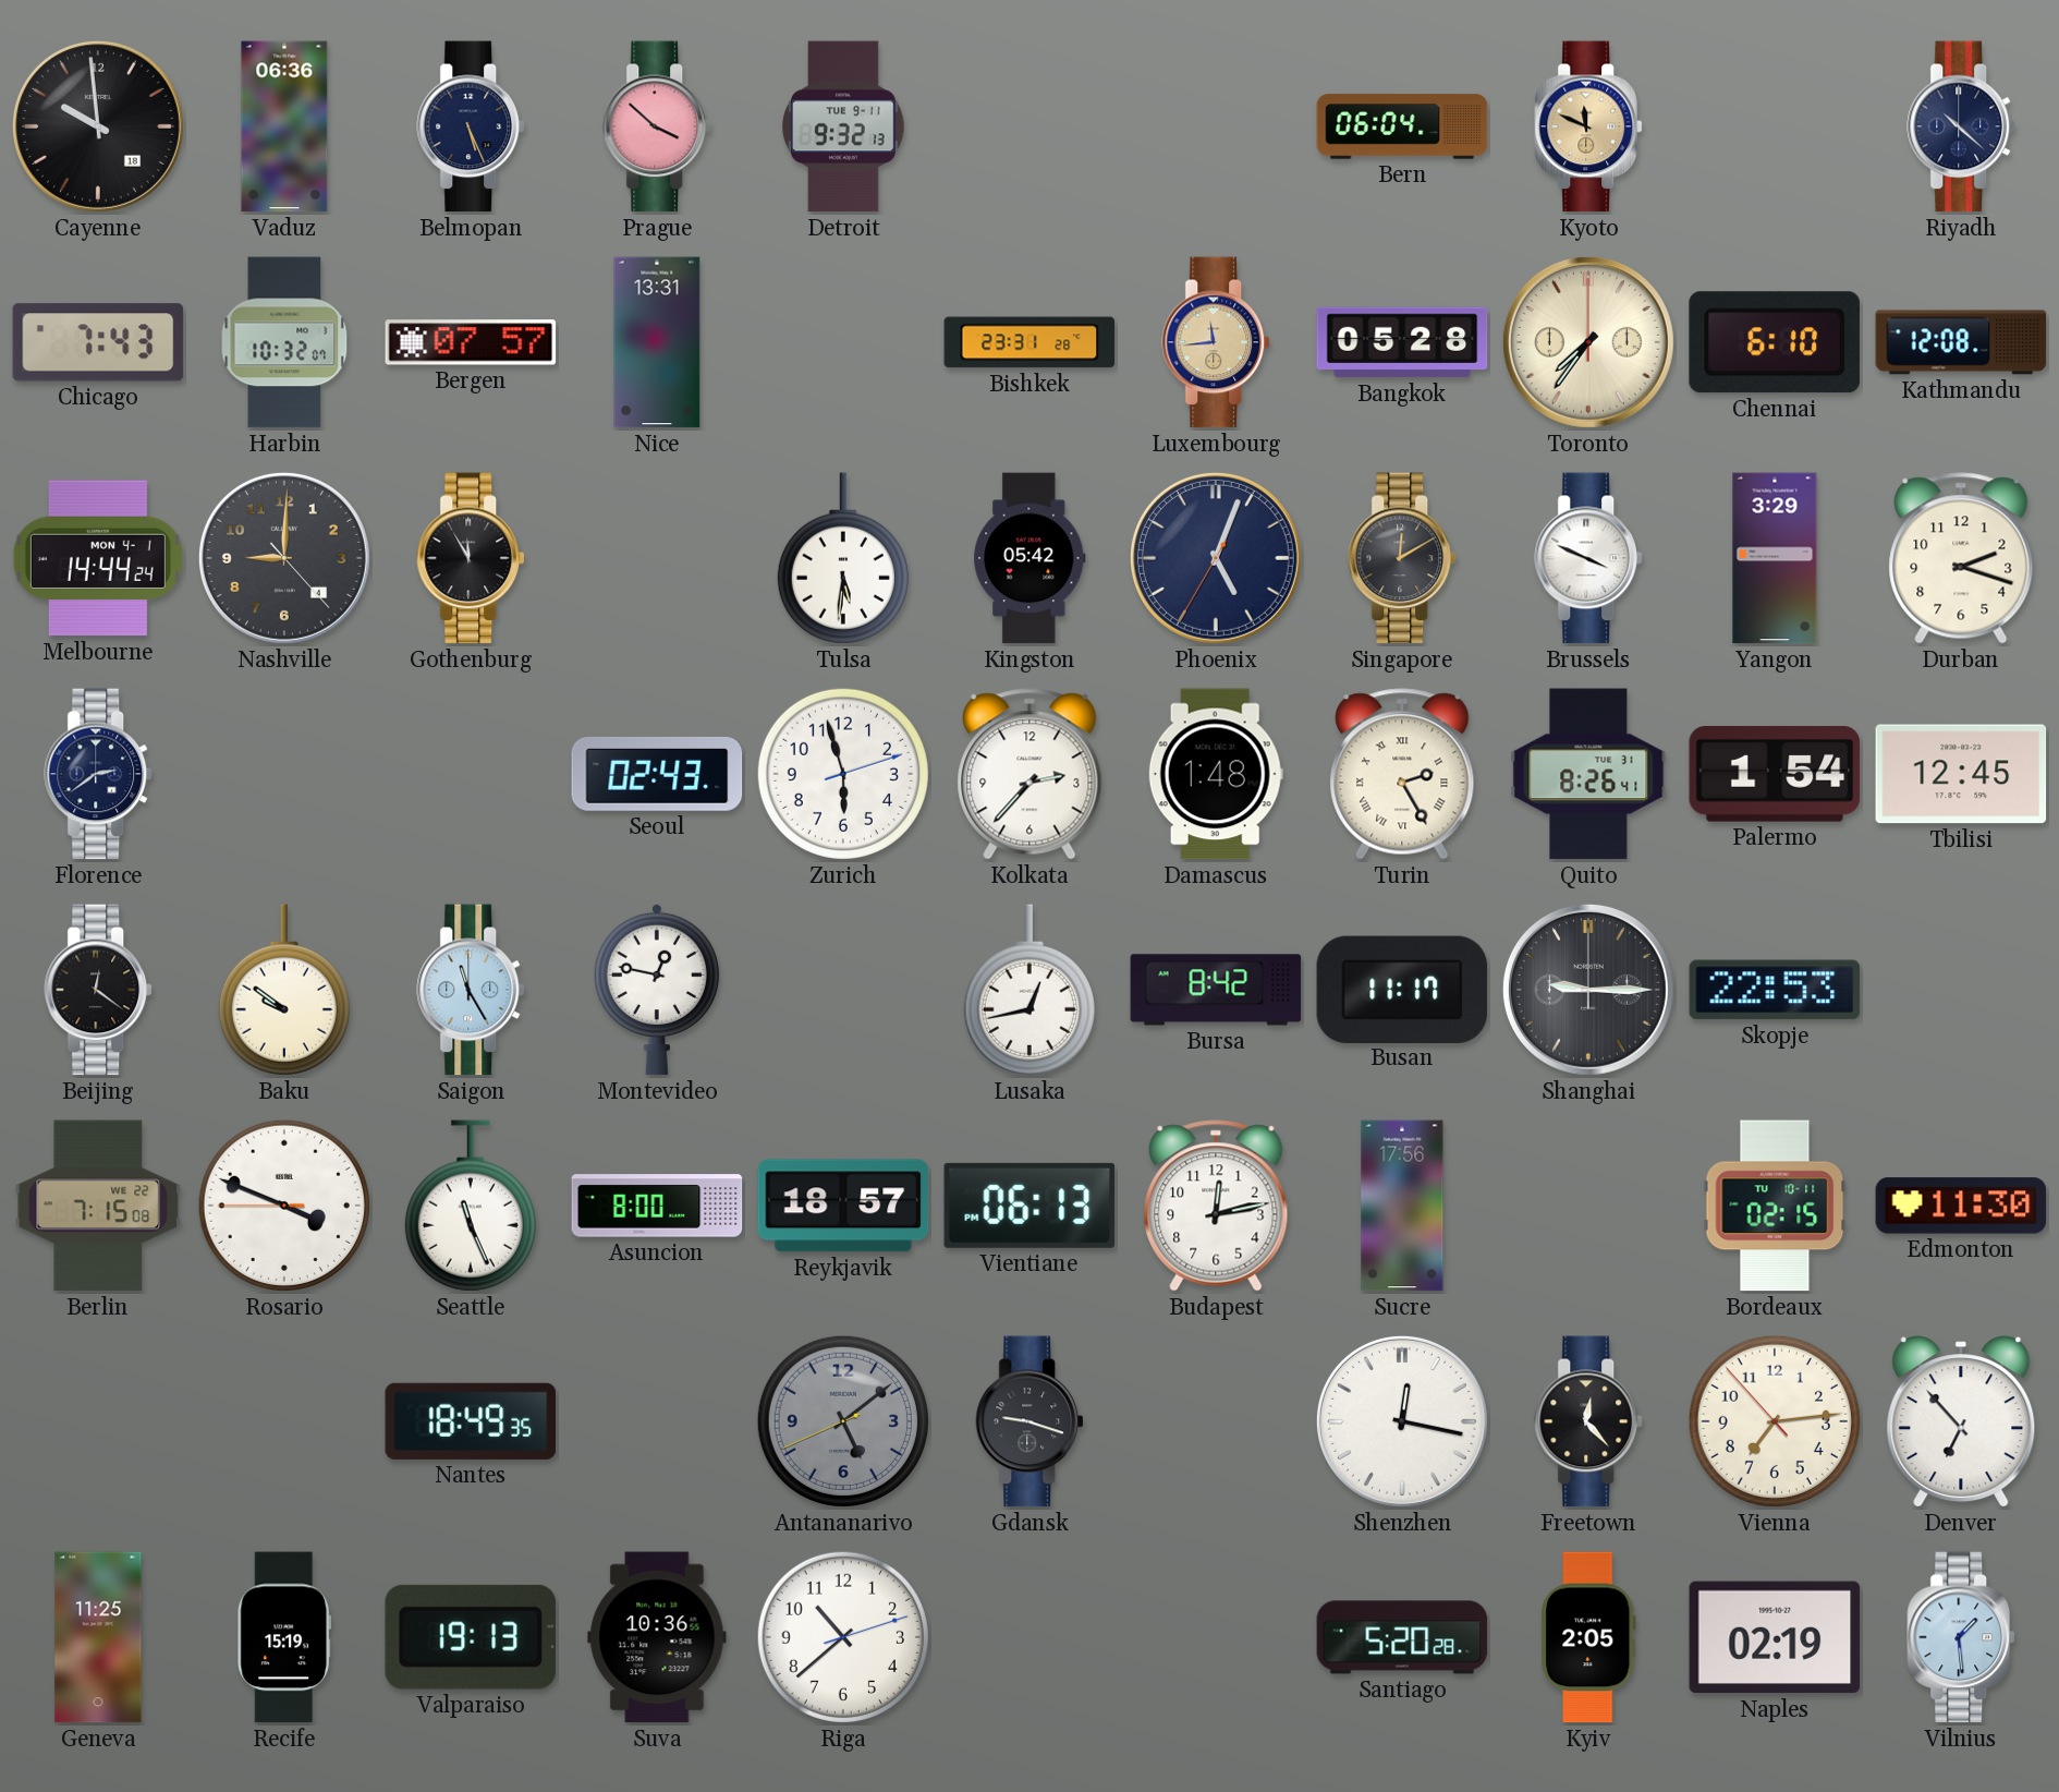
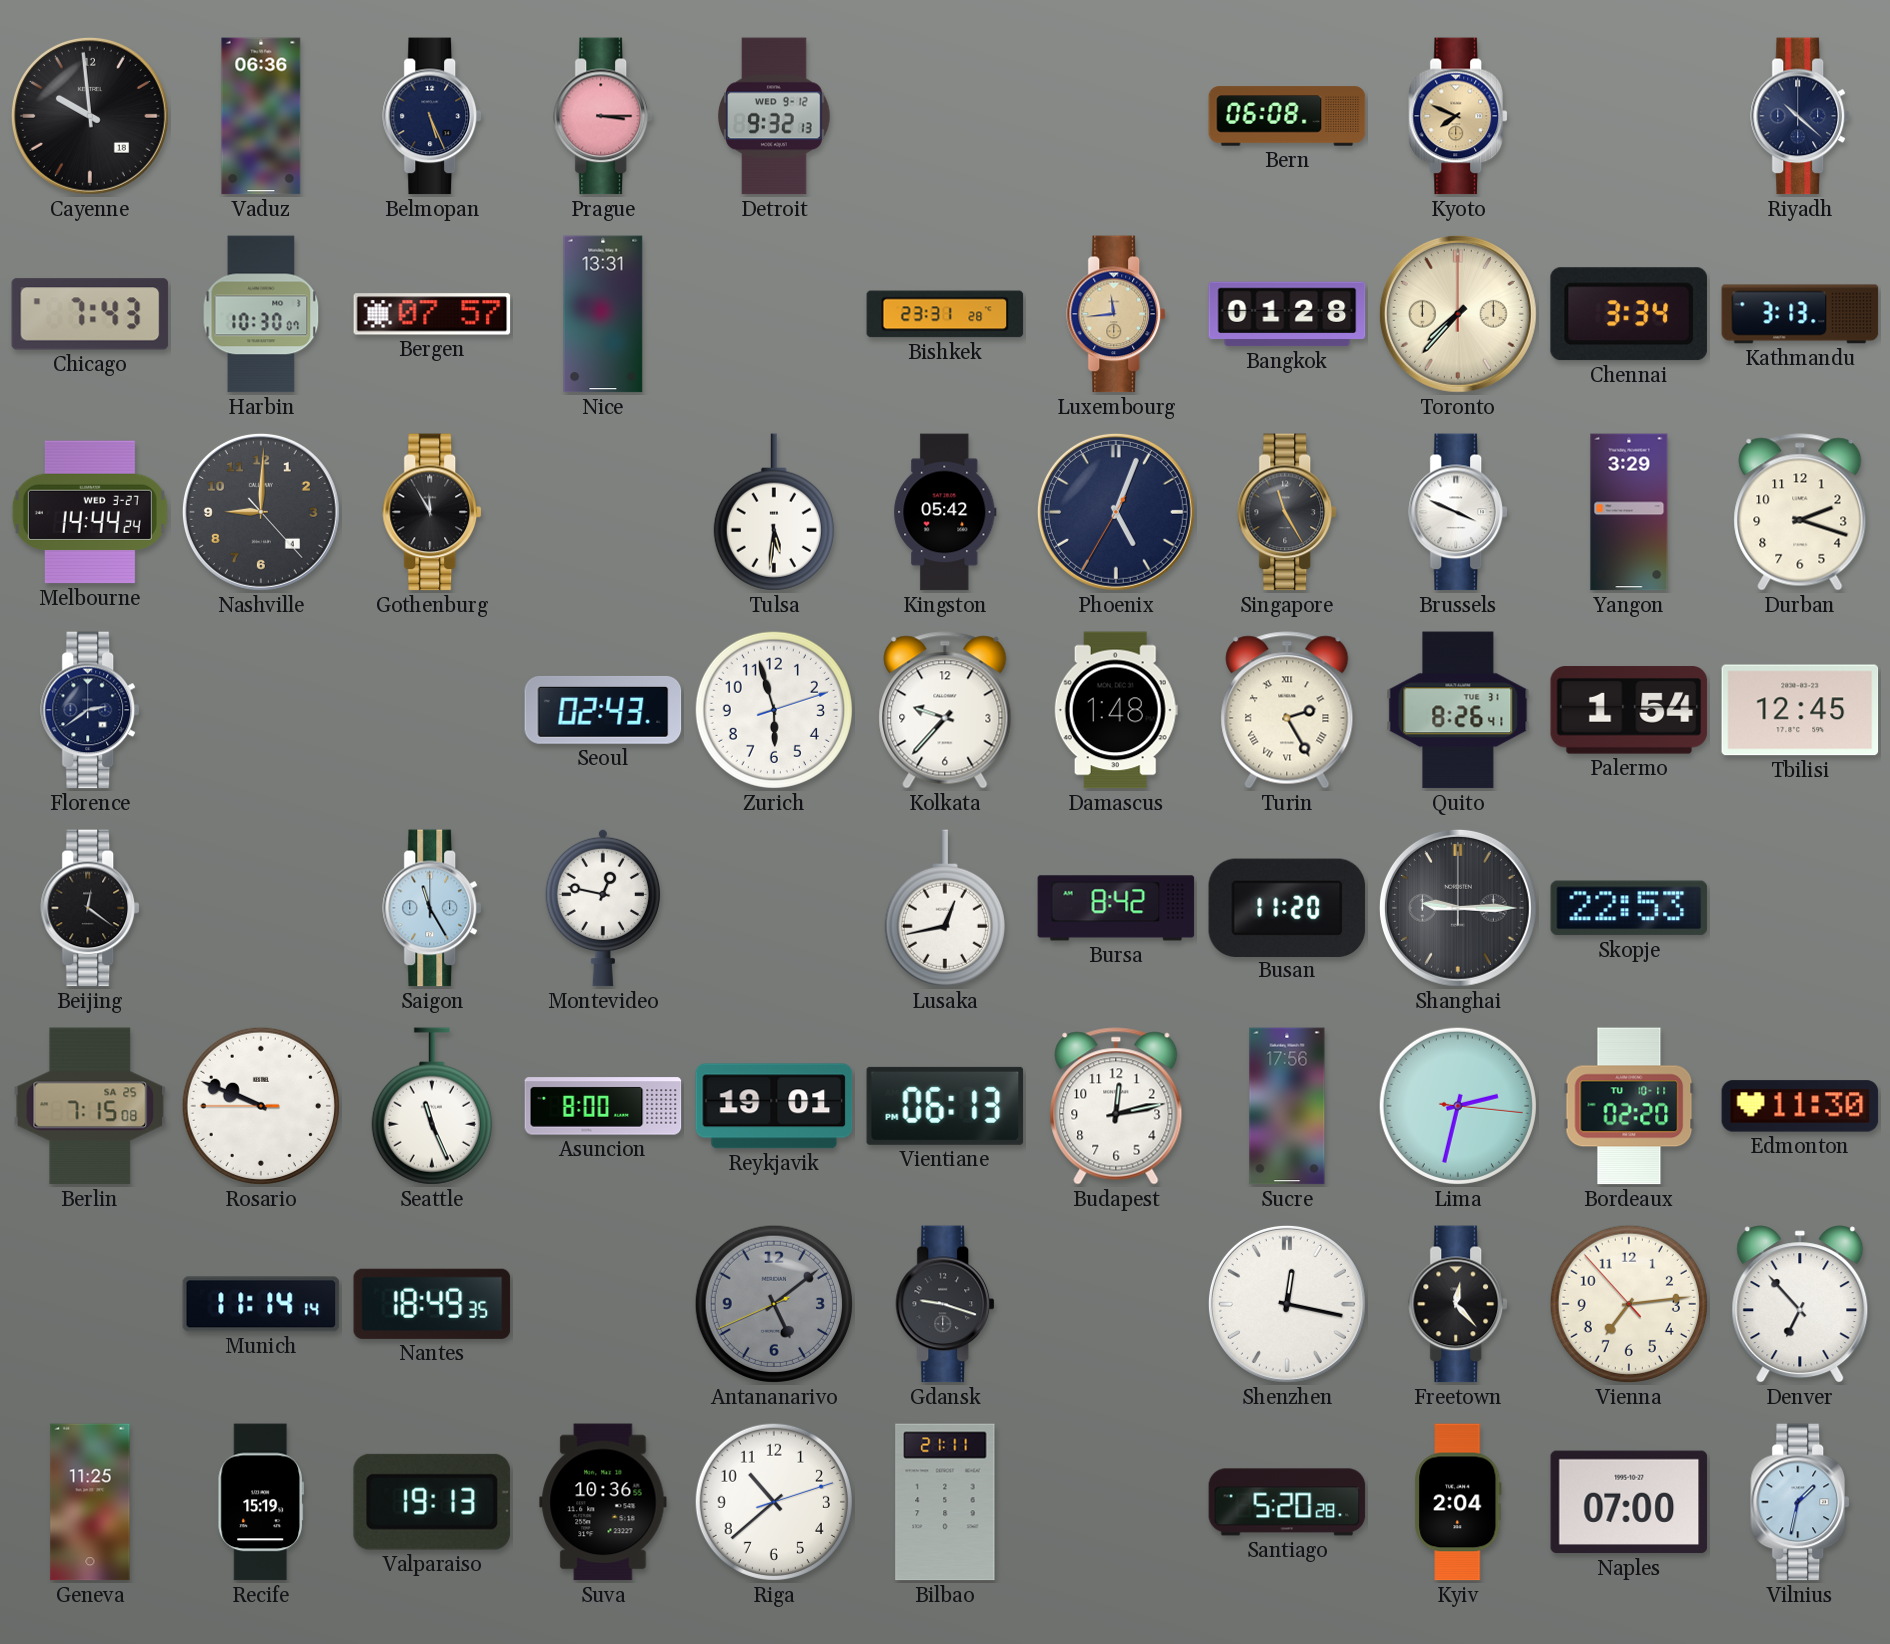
Prague: 3:52 -> 3:15 (604, 116)
Detroit date: TUE 9-11 -> WED 9-12 (774, 116)
Bern: 06:04 -> 06:08 (1287, 116)
Kyoto: 11:49 -> 7:49 (1459, 116)
Harbin: 10:32 -> 10:30 (261, 314)
Bangkok: 05:28 -> 01:28 (1287, 314)
Toronto: 7:36 -> 7:37 (1458, 314)
Chennai: 6:10 -> 3:34 (1629, 314)
Kathmandu: 12:08 -> 3:13 (1800, 314)
Melbourne date: MON 4-1 -> WED 3-27 (90, 512)
Singapore: 12:10 -> 11:25 (1288, 512)
Kolkata: 2:37 -> 9:37 (945, 710)
Baku: 9:51 -> none (284, 990)
Busan: 11:17 -> 11:20 (1287, 907)
Berlin date: WE 22 -> SA 25 (90, 1106)
Rosario: 3:48 -> 9:48 (261, 1106)
Reykjavik: 18:57 -> 19:01 (774, 1106)
Lima: none -> 2:32 (1458, 1106)
Bordeaux: 02:15 -> 02:20 (1629, 1106)
Munich: none -> 11:14 (261, 1304)
Bilbao: none -> 21:11 (945, 1502)
Kyiv: 2:05 -> 2:04 (1458, 1502)
Naples: 02:19 -> 07:00 (1629, 1502)
Vilnius: 1:29 -> 1:32 (1801, 1502)
